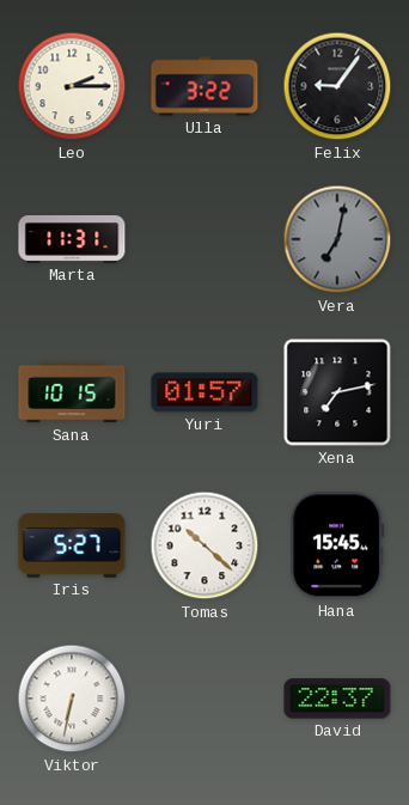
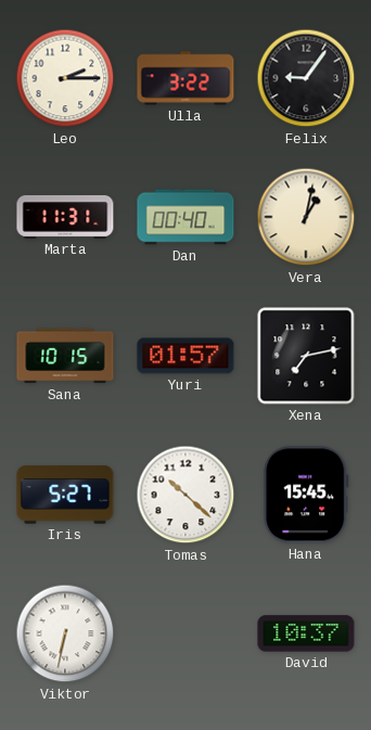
Dan: none -> 00:40 (185, 217)
Vera: 7:02 -> 1:02 (306, 217)
Vera dial: grey -> cream (306, 217)
David: 22:37 -> 10:37 (306, 633)
